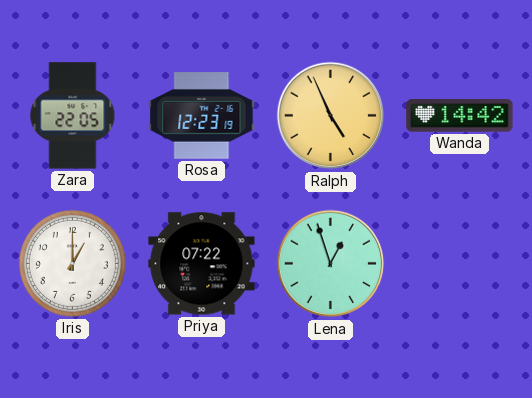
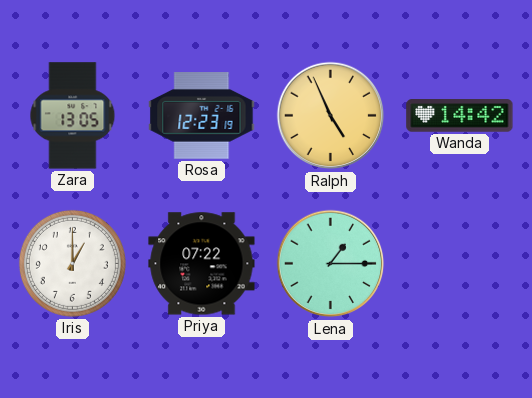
Zara: 22:05 -> 13:05 (73, 116)
Lena: 12:57 -> 1:15 (331, 264)
